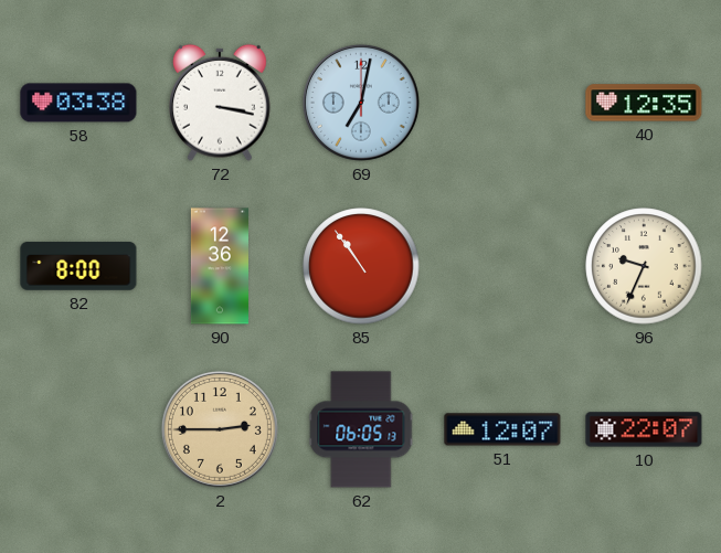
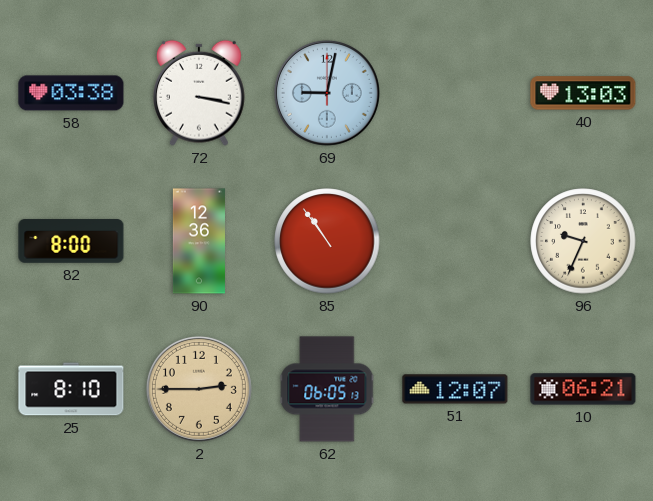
69: 7:02 -> 9:02 (327, 93)
40: 12:35 -> 13:03 (583, 93)
25: none -> 8:10 (71, 389)
10: 22:07 -> 06:21 (583, 389)
